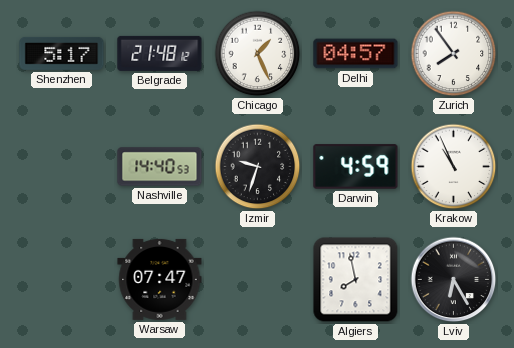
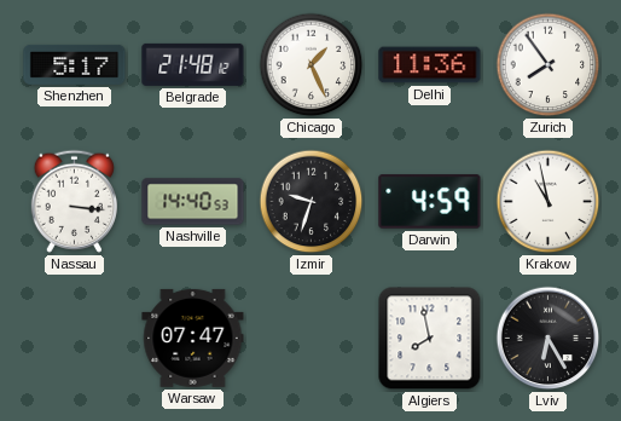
Delhi: 04:57 -> 11:36 (430, 65)
Nassau: none -> 3:16 (74, 201)
Krakow: 10:56 -> 10:58 (549, 202)
